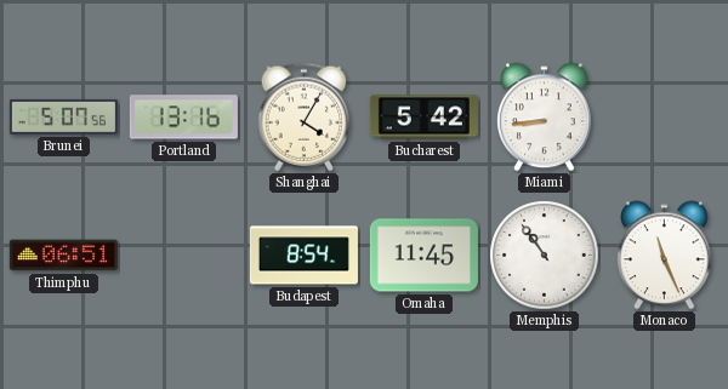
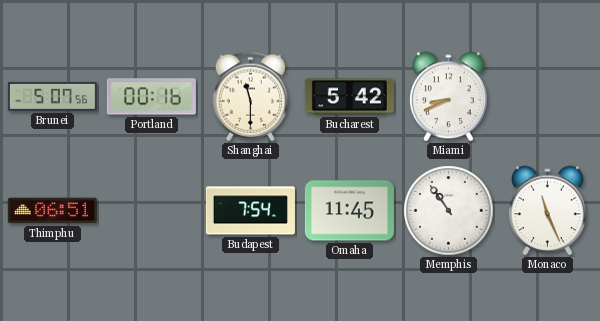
Portland: 13:16 -> 00:16 (151, 97)
Shanghai: 4:05 -> 11:30 (251, 97)
Miami: 8:44 -> 8:41 (449, 97)
Budapest: 8:54 -> 7:54 (250, 211)
